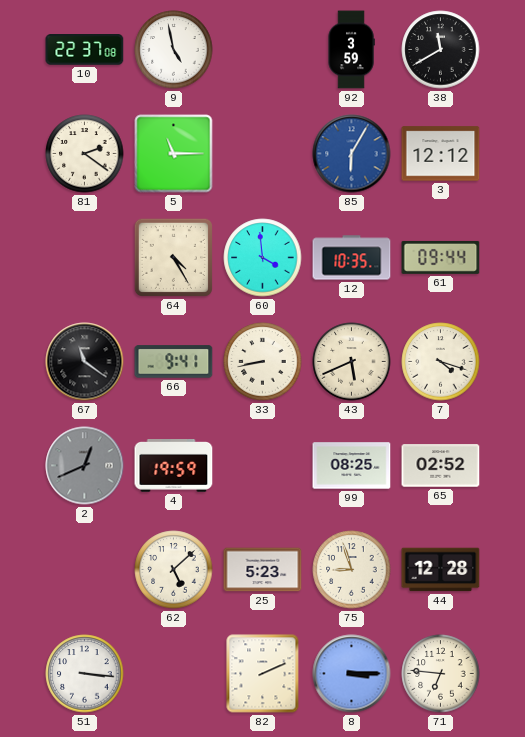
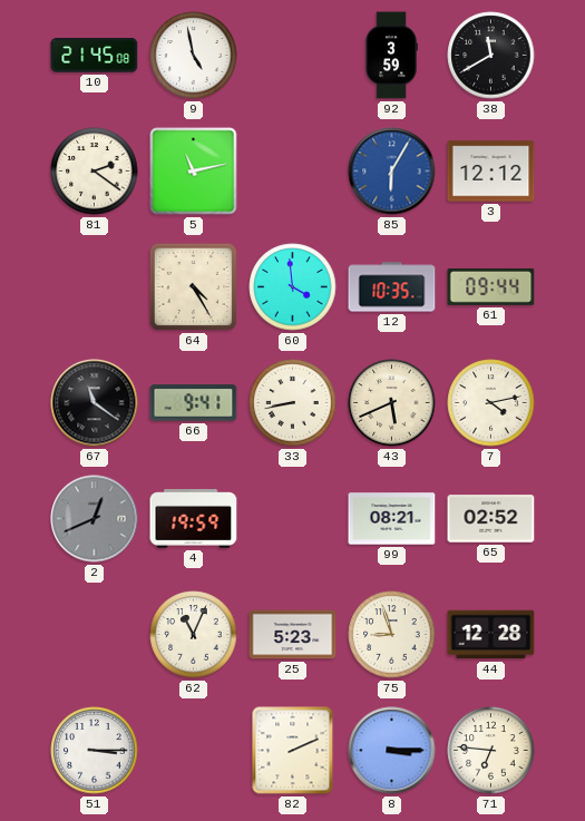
10: 22:37 -> 21:45 (95, 56)
5: 11:15 -> 11:13 (194, 172)
7: 4:18 -> 4:13 (491, 403)
99: 08:25 -> 08:21 (392, 519)
62: 5:08 -> 11:04 (194, 635)
51: 3:16 -> 3:15 (95, 751)
